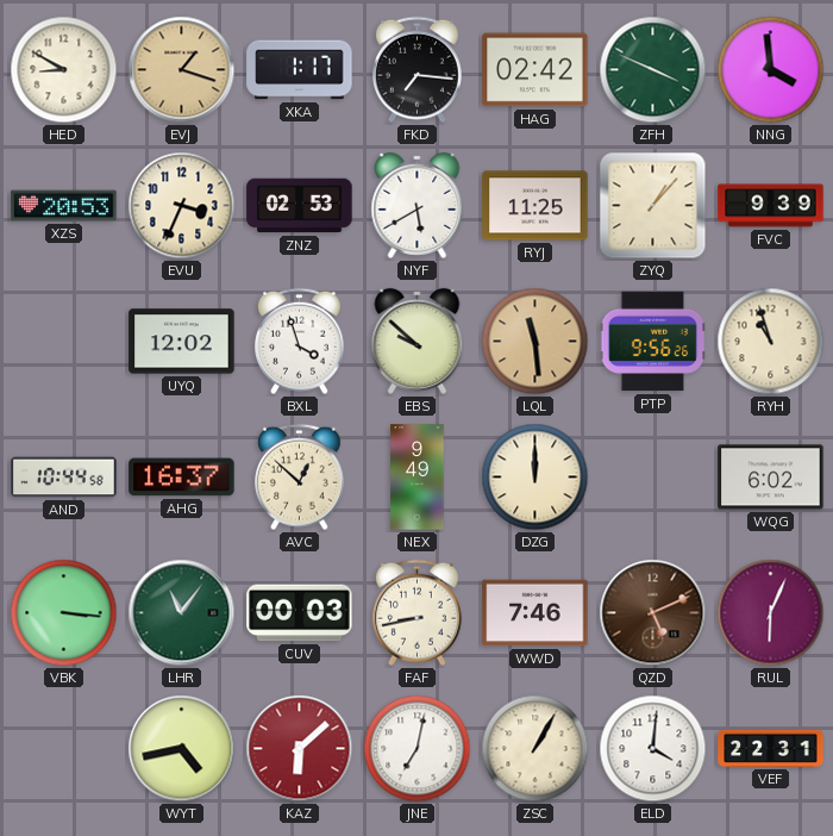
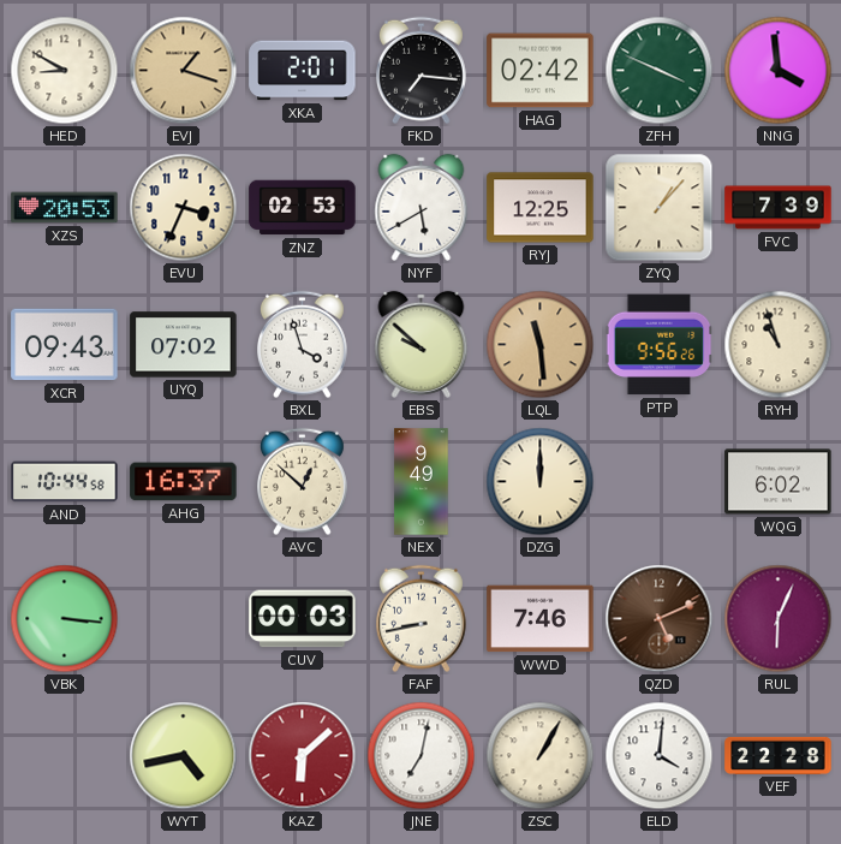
XKA: 1:17 -> 2:01 (303, 71)
RYJ: 11:25 -> 12:25 (541, 208)
FVC: 9:39 -> 7:39 (779, 208)
XCR: none -> 09:43 (65, 345)
UYQ: 12:02 -> 07:02 (184, 345)
LHR: 11:06 -> none (182, 613)
VEF: 22:31 -> 22:28 (779, 755)
